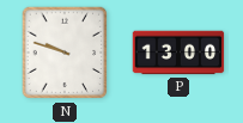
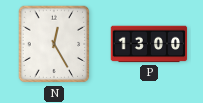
N: 9:48 -> 12:25 (54, 44)
